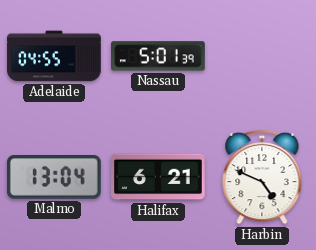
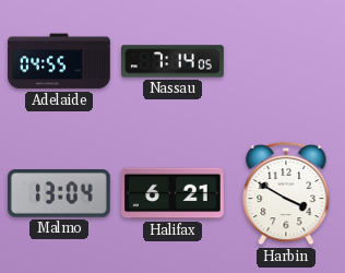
Nassau: 5:01 -> 7:14 (174, 61)
Harbin: 4:49 -> 3:50 (286, 193)
